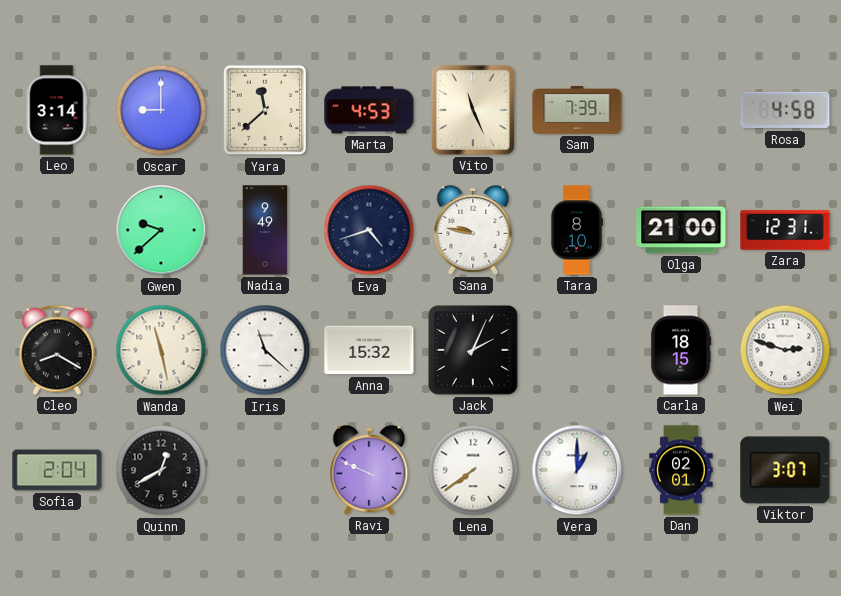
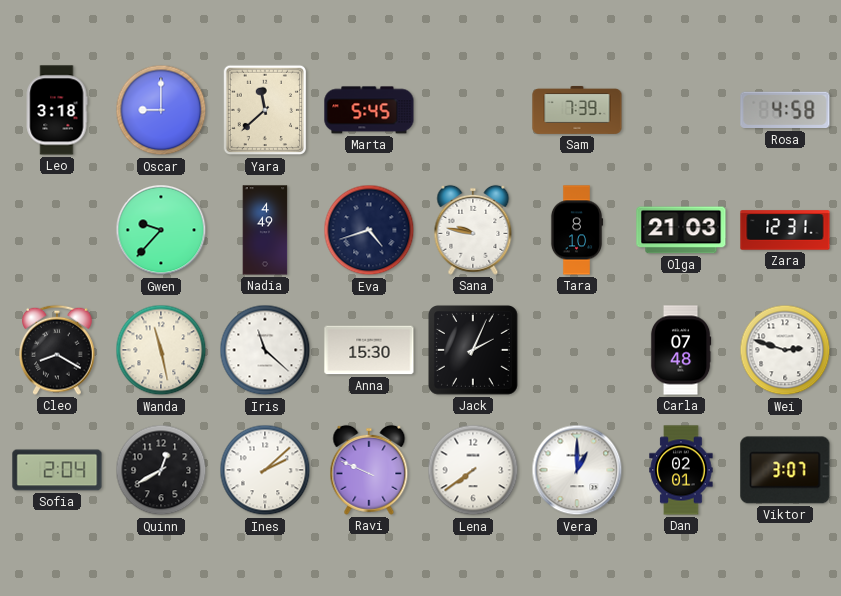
Leo: 3:14 -> 3:18 (57, 110)
Marta: 4:53 -> 5:45 (369, 110)
Vito: 11:26 -> none (473, 110)
Gwen: 9:38 -> 9:37 (161, 230)
Nadia: 9:49 -> 4:49 (265, 230)
Olga: 21:00 -> 21:03 (681, 230)
Anna: 15:32 -> 15:30 (369, 350)
Carla: 18:15 -> 07:48 (681, 350)
Ines: none -> 2:08 (265, 470)
